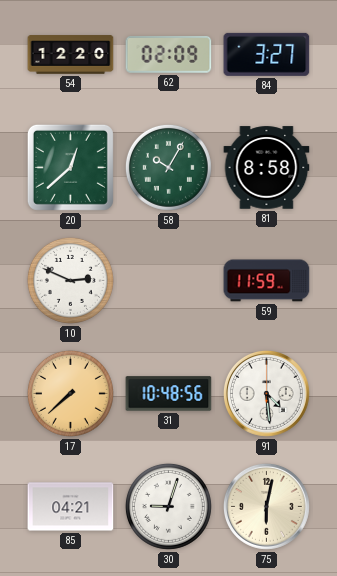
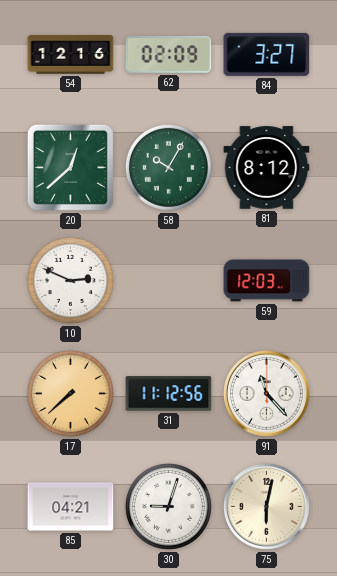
54: 12:20 -> 12:16 (71, 55)
81: 8:58 -> 8:12 (267, 168)
59: 11:59 -> 12:03 (267, 281)
31: 10:48 -> 11:12 (169, 394)
91: 4:29 -> 11:23 (266, 393)
